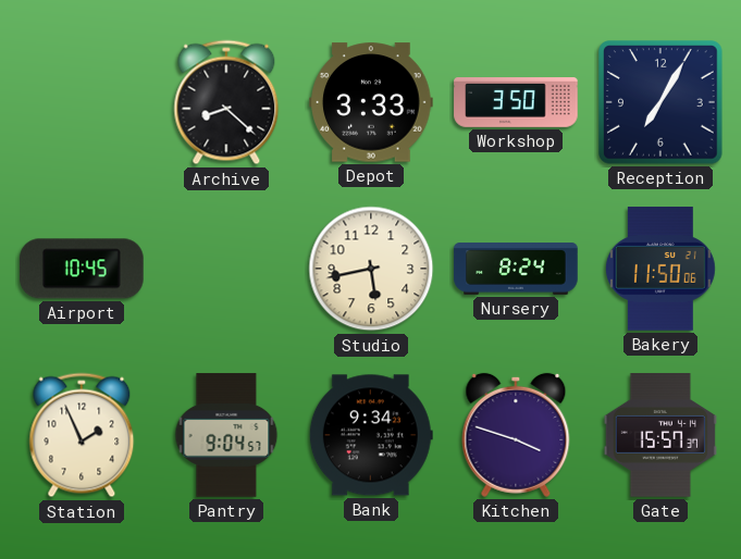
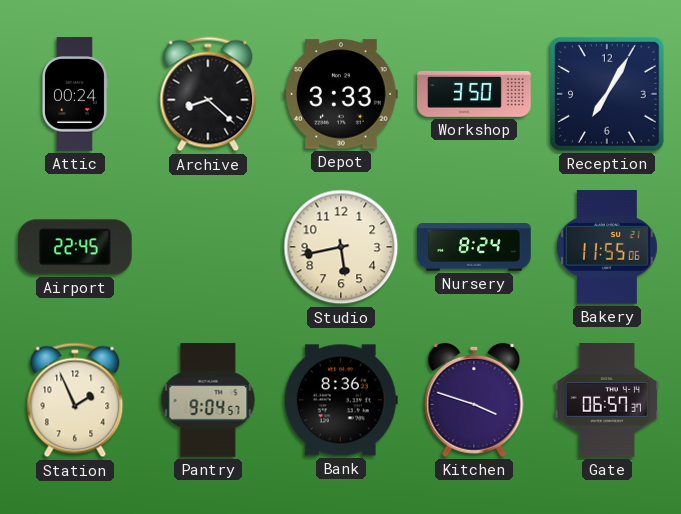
Attic: none -> 00:24 (74, 94)
Airport: 10:45 -> 22:45 (76, 247)
Bakery: 11:50 -> 11:55 (607, 247)
Bank: 9:34 -> 8:36 (341, 400)
Gate: 15:57 -> 06:57 (607, 400)
